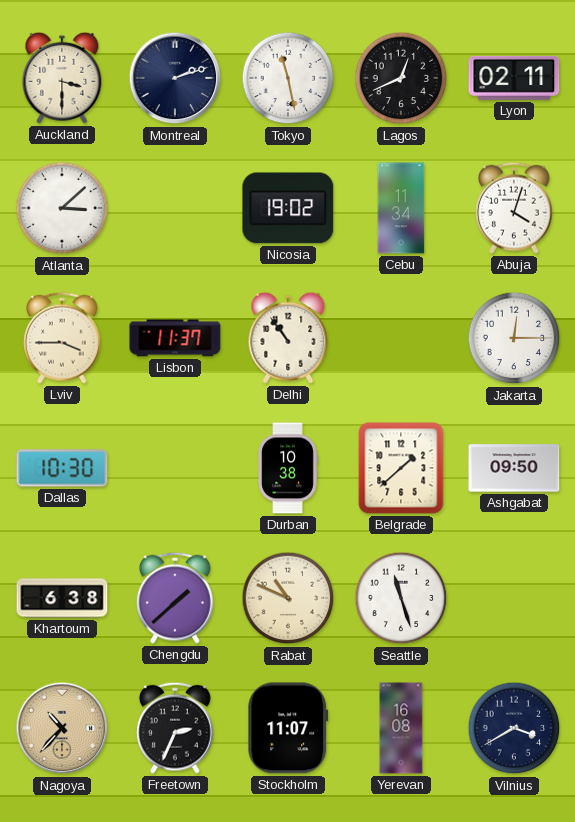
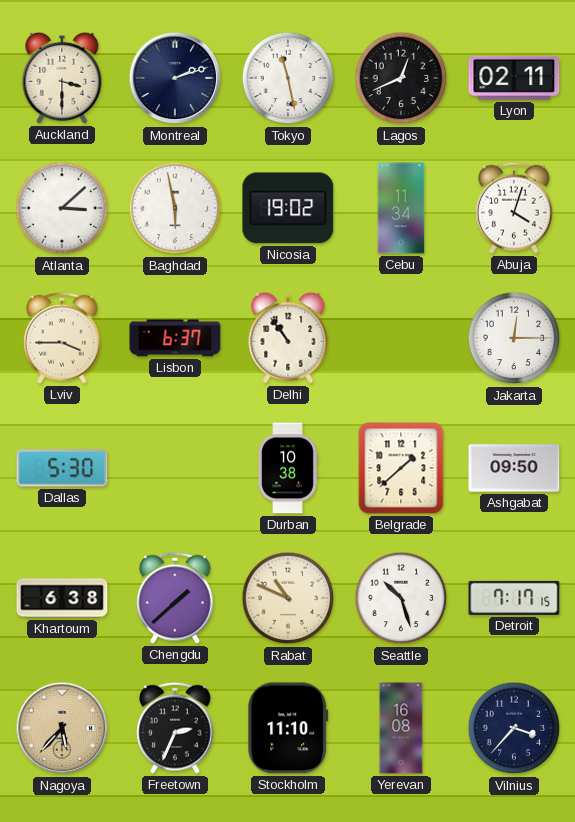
Baghdad: none -> 5:58 (175, 208)
Lisbon: 11:37 -> 6:37 (175, 338)
Dallas: 10:30 -> 5:30 (62, 468)
Seattle: 11:27 -> 10:27 (401, 598)
Detroit: none -> 7:17 (514, 598)
Nagoya: 10:37 -> 5:37 (62, 728)
Stockholm: 11:07 -> 11:10 (288, 728)
Vilnius: 3:40 -> 3:37 (514, 728)
